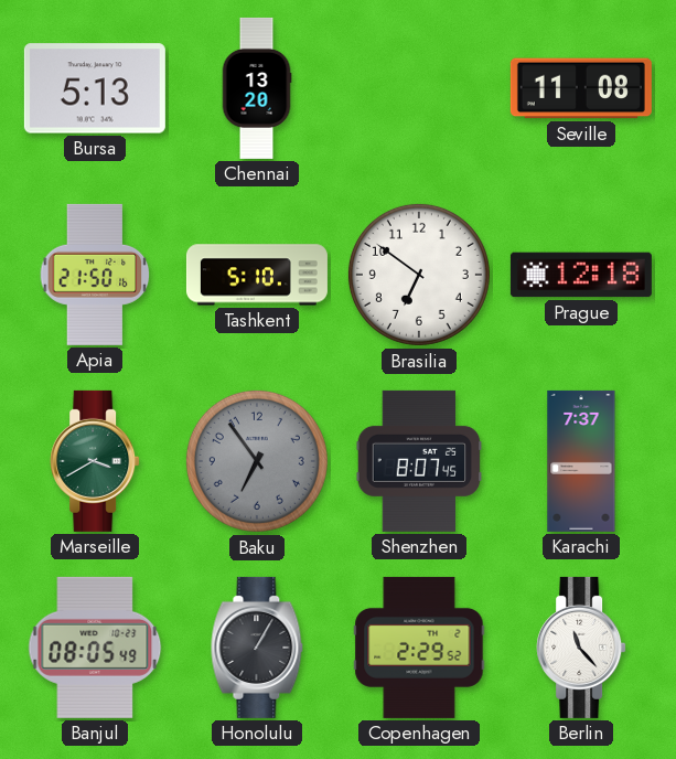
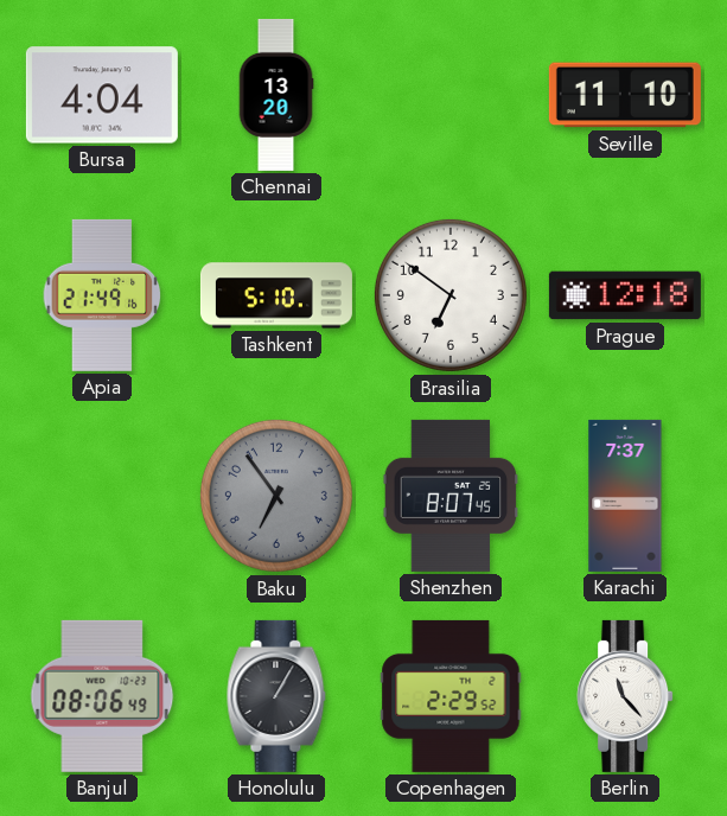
Bursa: 5:13 -> 4:04 (102, 95)
Seville: 11:08 -> 11:10 (625, 95)
Apia: 21:50 -> 21:49 (102, 295)
Marseille: 3:40 -> none (95, 461)
Banjul: 08:05 -> 08:06 (102, 696)
